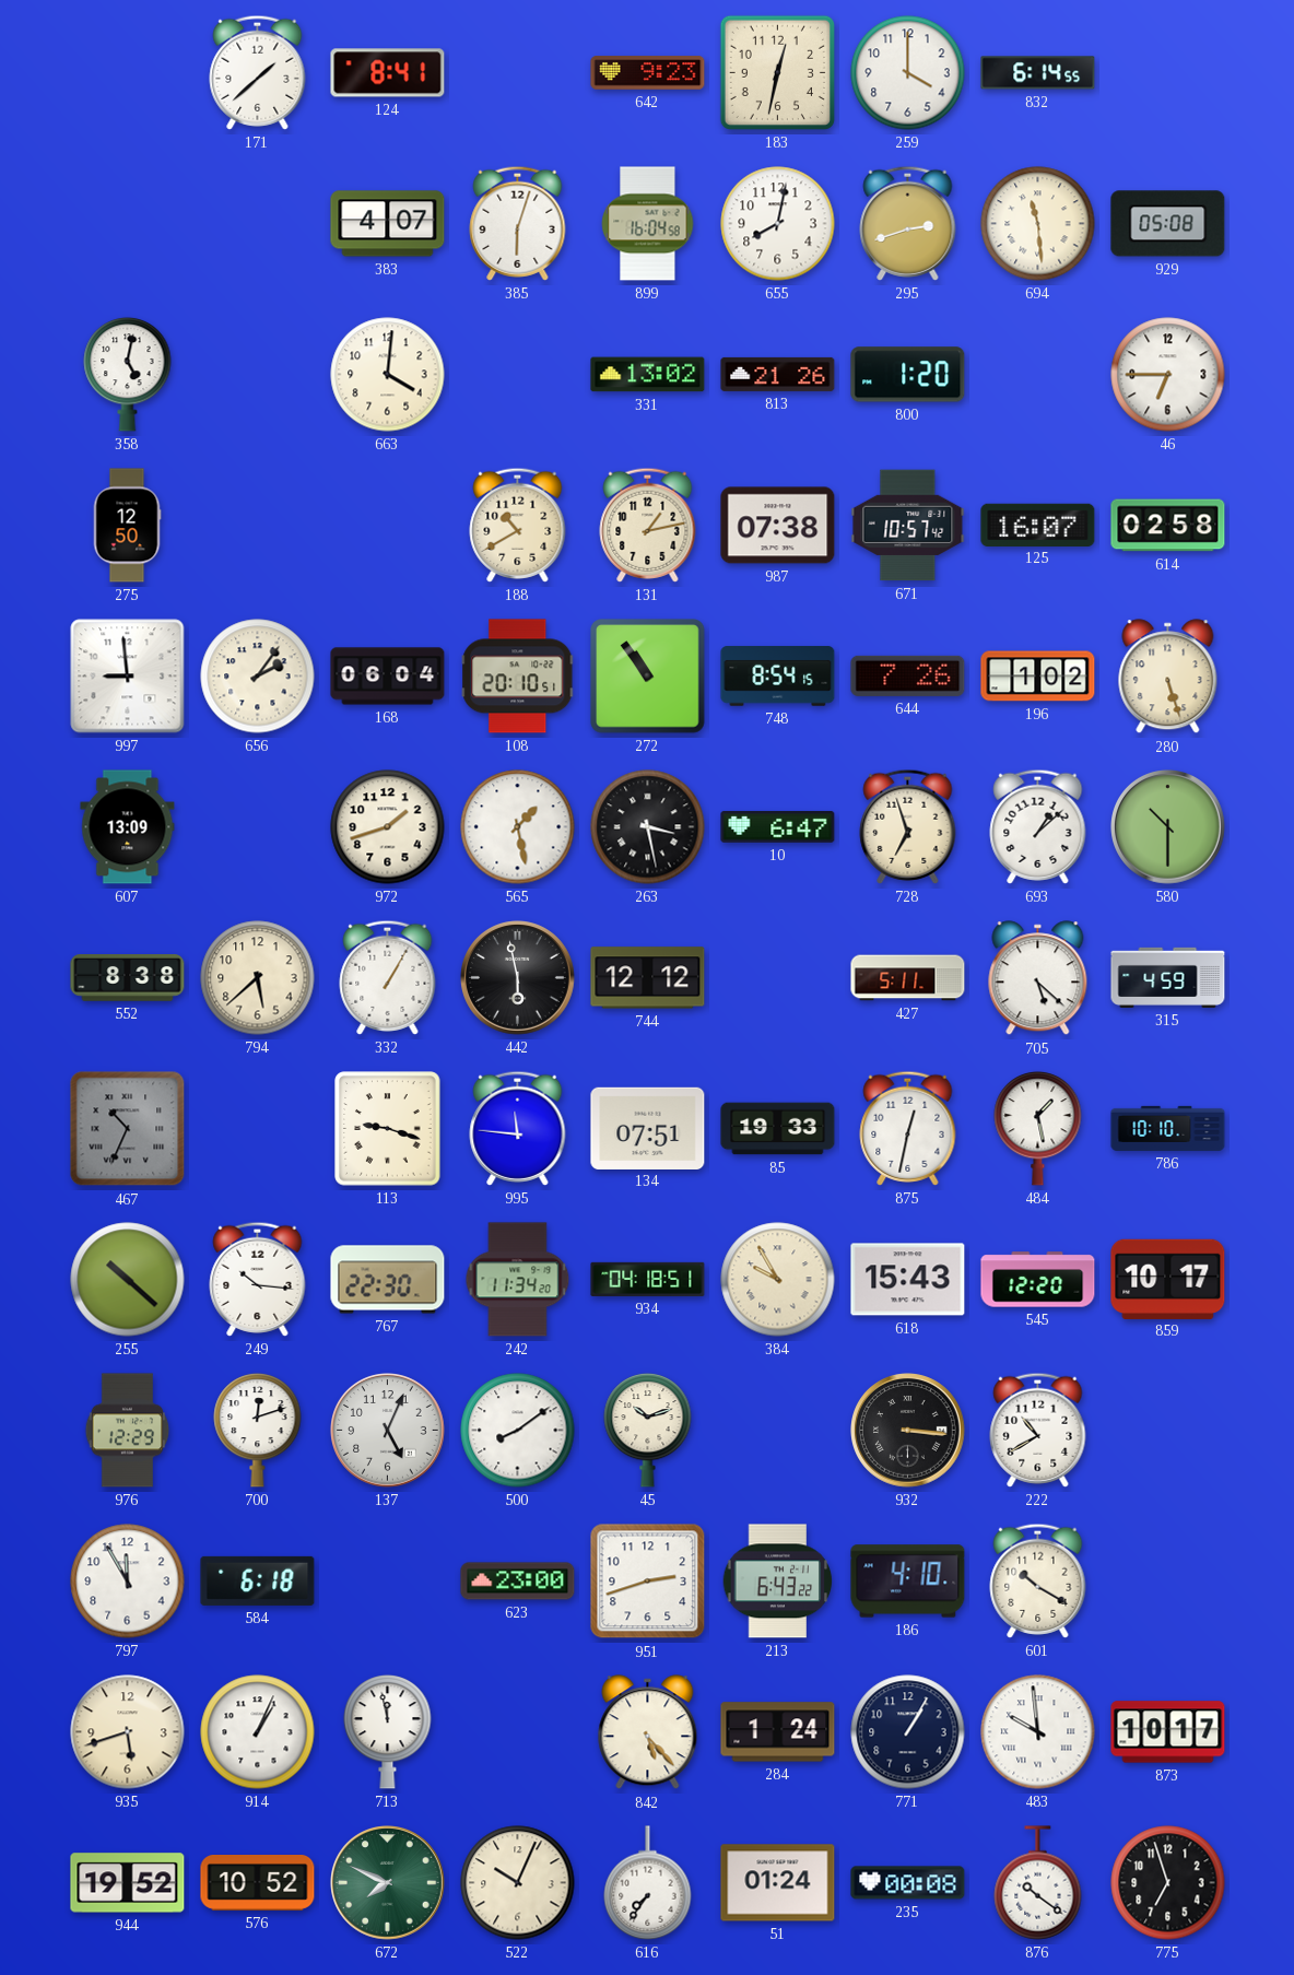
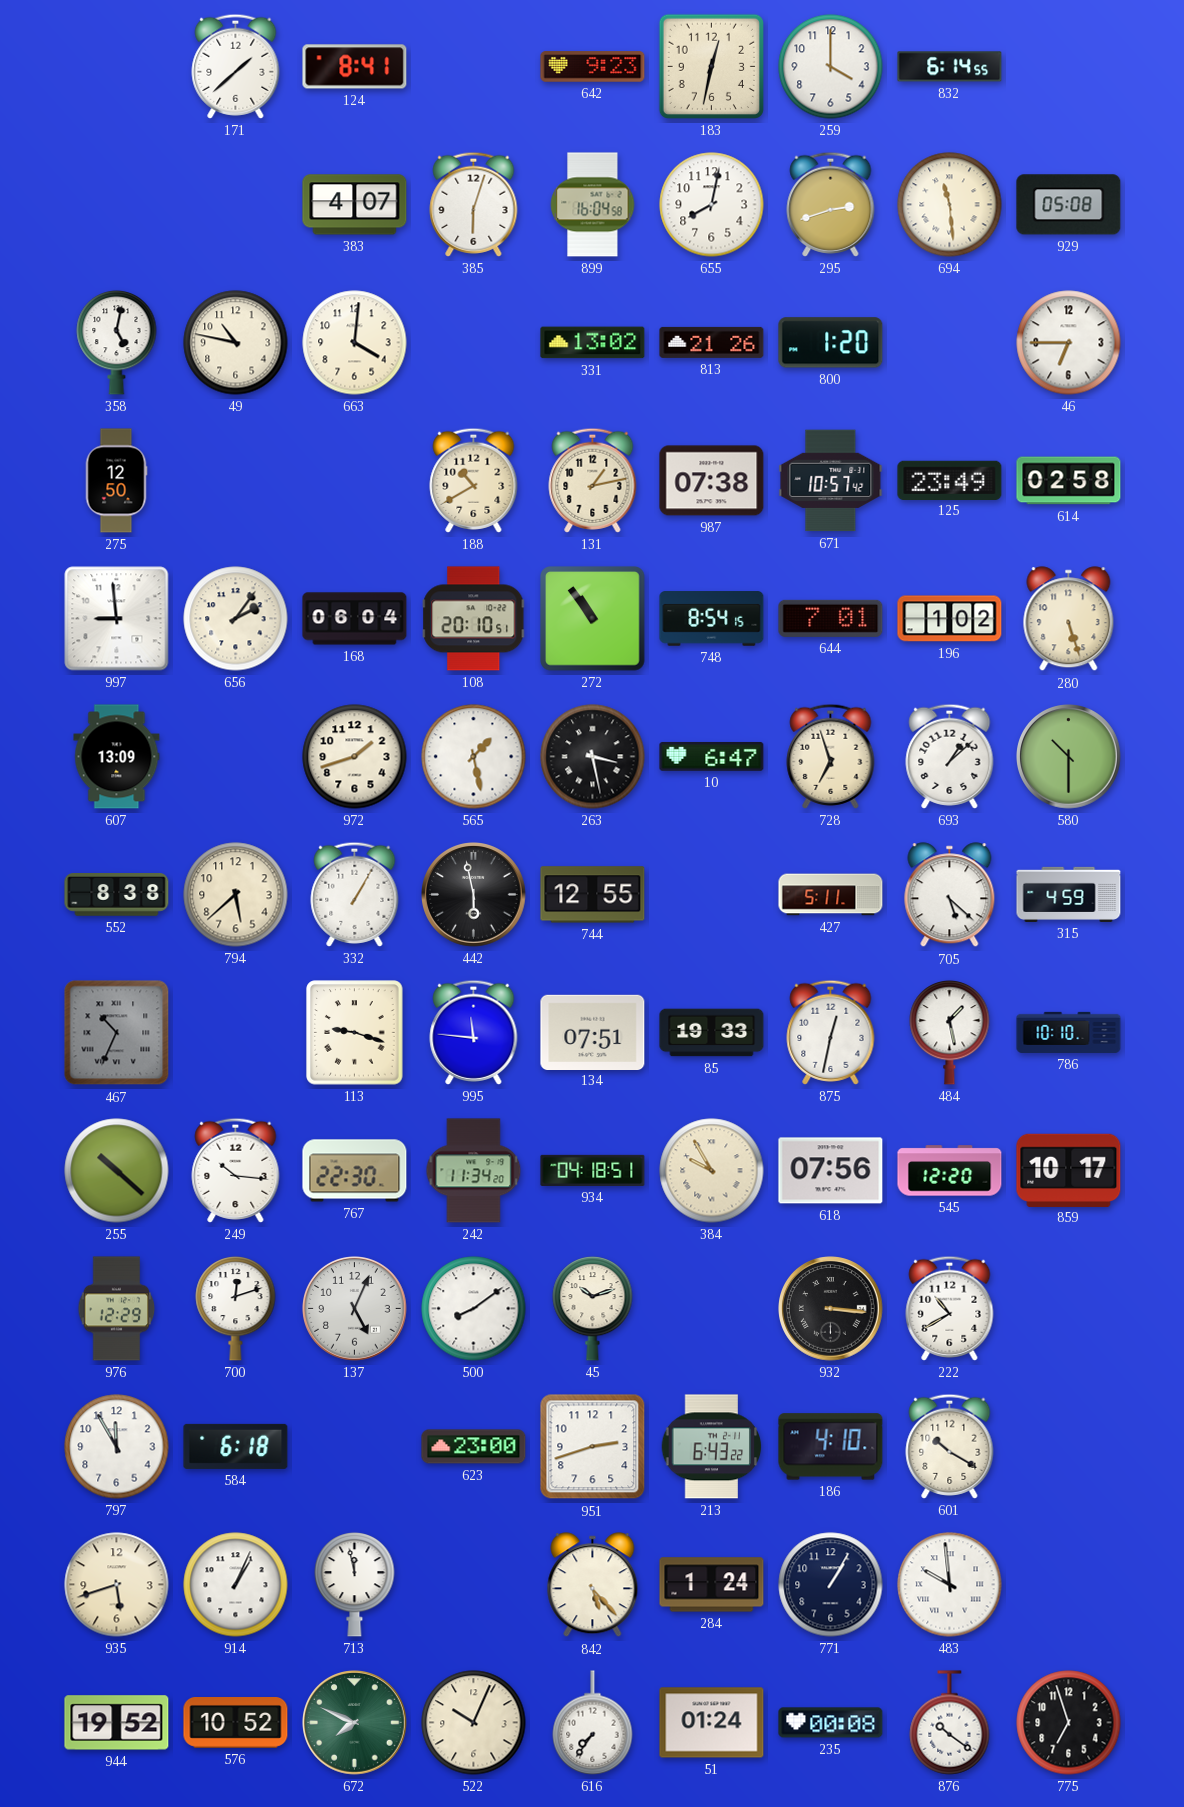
49: none -> 10:47 (236, 343)
125: 16:07 -> 23:49 (950, 480)
644: 7:26 -> 7:01 (831, 618)
744: 12:12 -> 12:55 (593, 895)
618: 15:43 -> 07:56 (831, 1171)
873: 10:17 -> none (1168, 1732)
